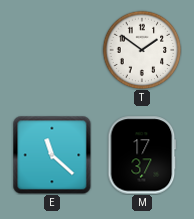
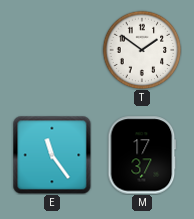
E: 11:22 -> 11:24 (52, 155)
